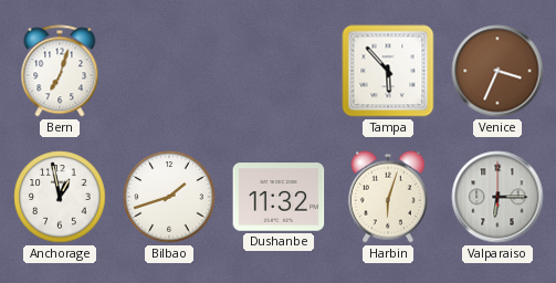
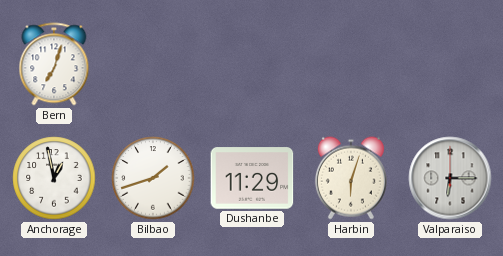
Tampa: 5:53 -> none (388, 71)
Venice: 3:34 -> none (497, 71)
Dushanbe: 11:32 -> 11:29 (252, 178)
